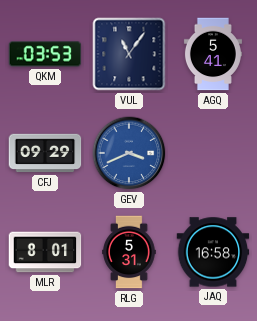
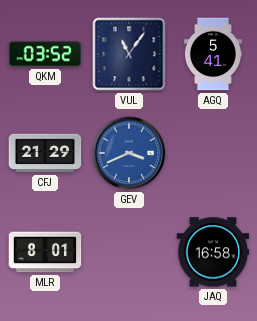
QKM: 03:53 -> 03:52 (45, 54)
CFJ: 09:29 -> 21:29 (45, 153)
RLG: 5:31 -> none (129, 252)
